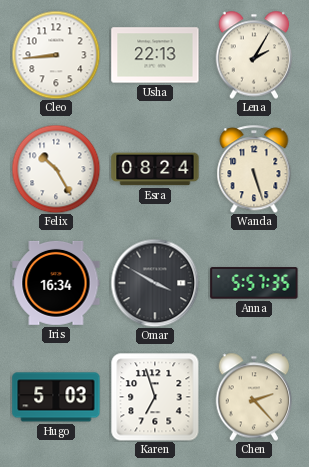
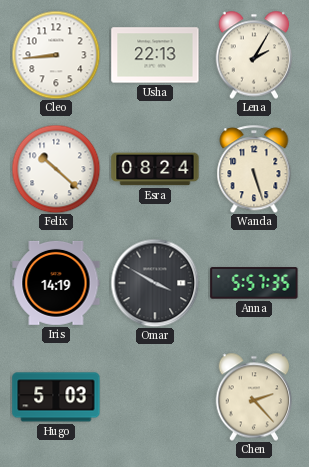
Felix: 10:25 -> 10:22 (56, 169)
Iris: 16:34 -> 14:19 (56, 283)
Karen: 6:57 -> none (155, 397)
